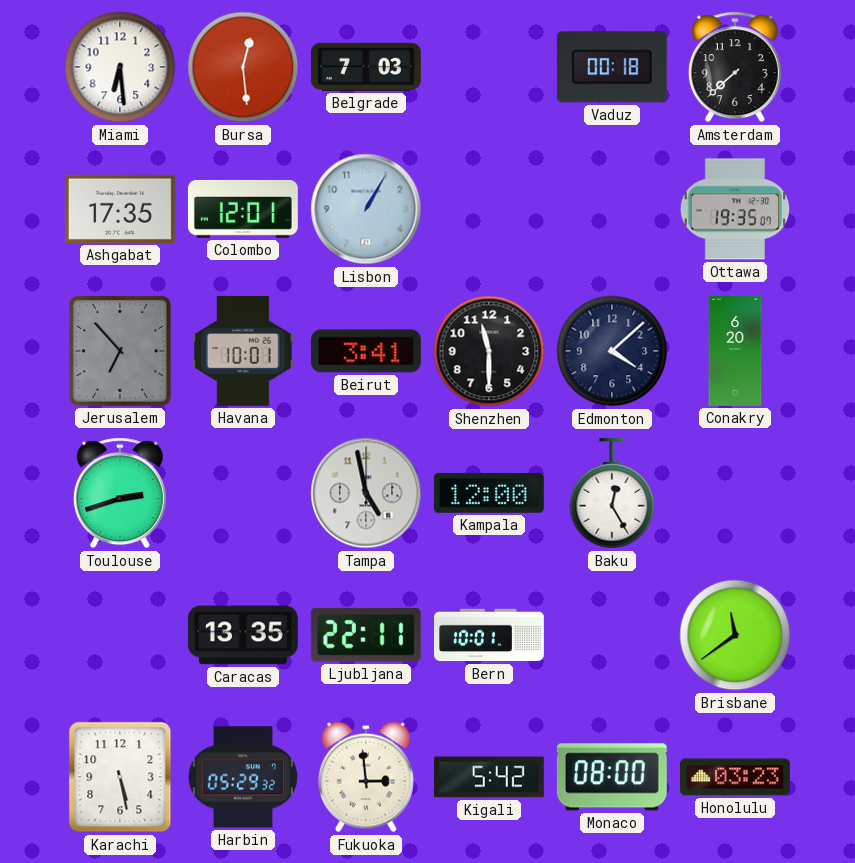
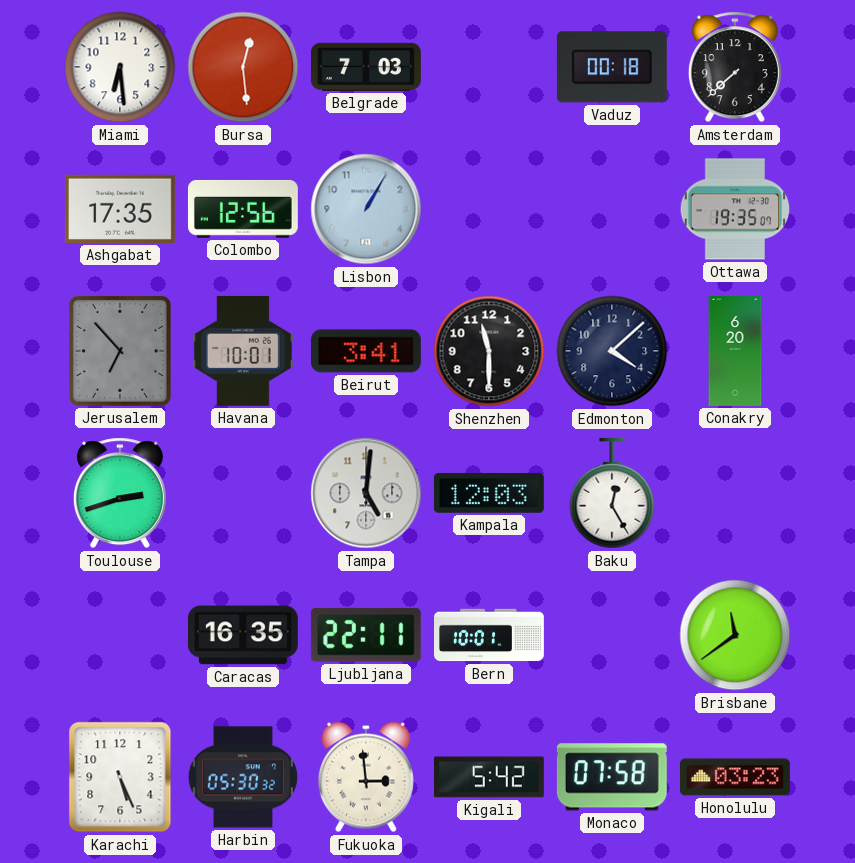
Colombo: 12:01 -> 12:56 (243, 209)
Tampa: 4:58 -> 5:01 (366, 493)
Kampala: 12:00 -> 12:03 (489, 493)
Caracas: 13:35 -> 16:35 (243, 635)
Karachi: 5:28 -> 5:26 (120, 777)
Harbin: 05:29 -> 05:30 (243, 777)
Monaco: 08:00 -> 07:58 (612, 777)
